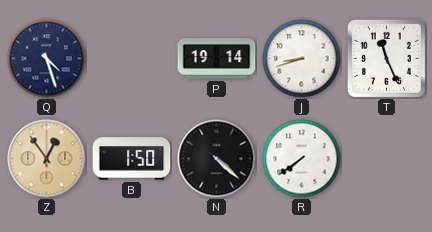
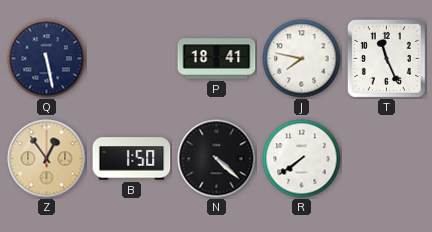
Q: 4:27 -> 5:28 (47, 59)
P: 19:14 -> 18:41 (217, 59)
J: 8:42 -> 7:47 (302, 59)
